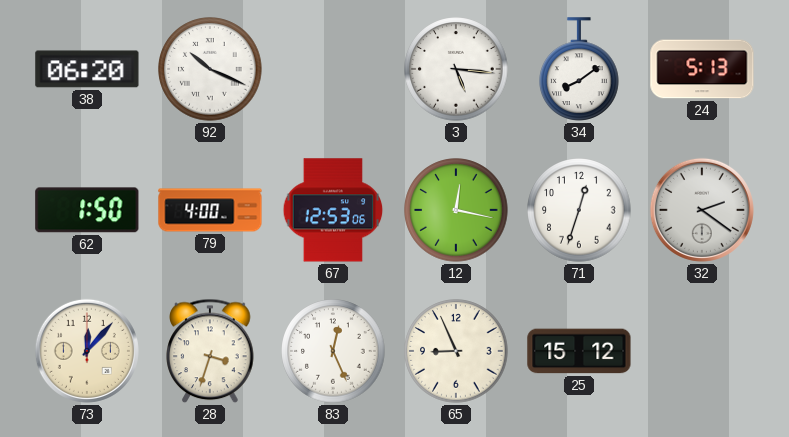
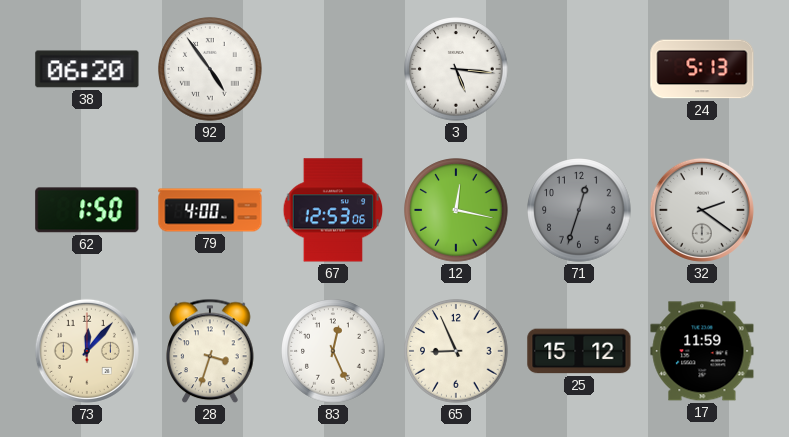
92: 10:19 -> 4:54 (210, 69)
34: 8:09 -> none (580, 69)
71 dial: white -> grey (579, 210)
17: none -> 11:59 (702, 351)
